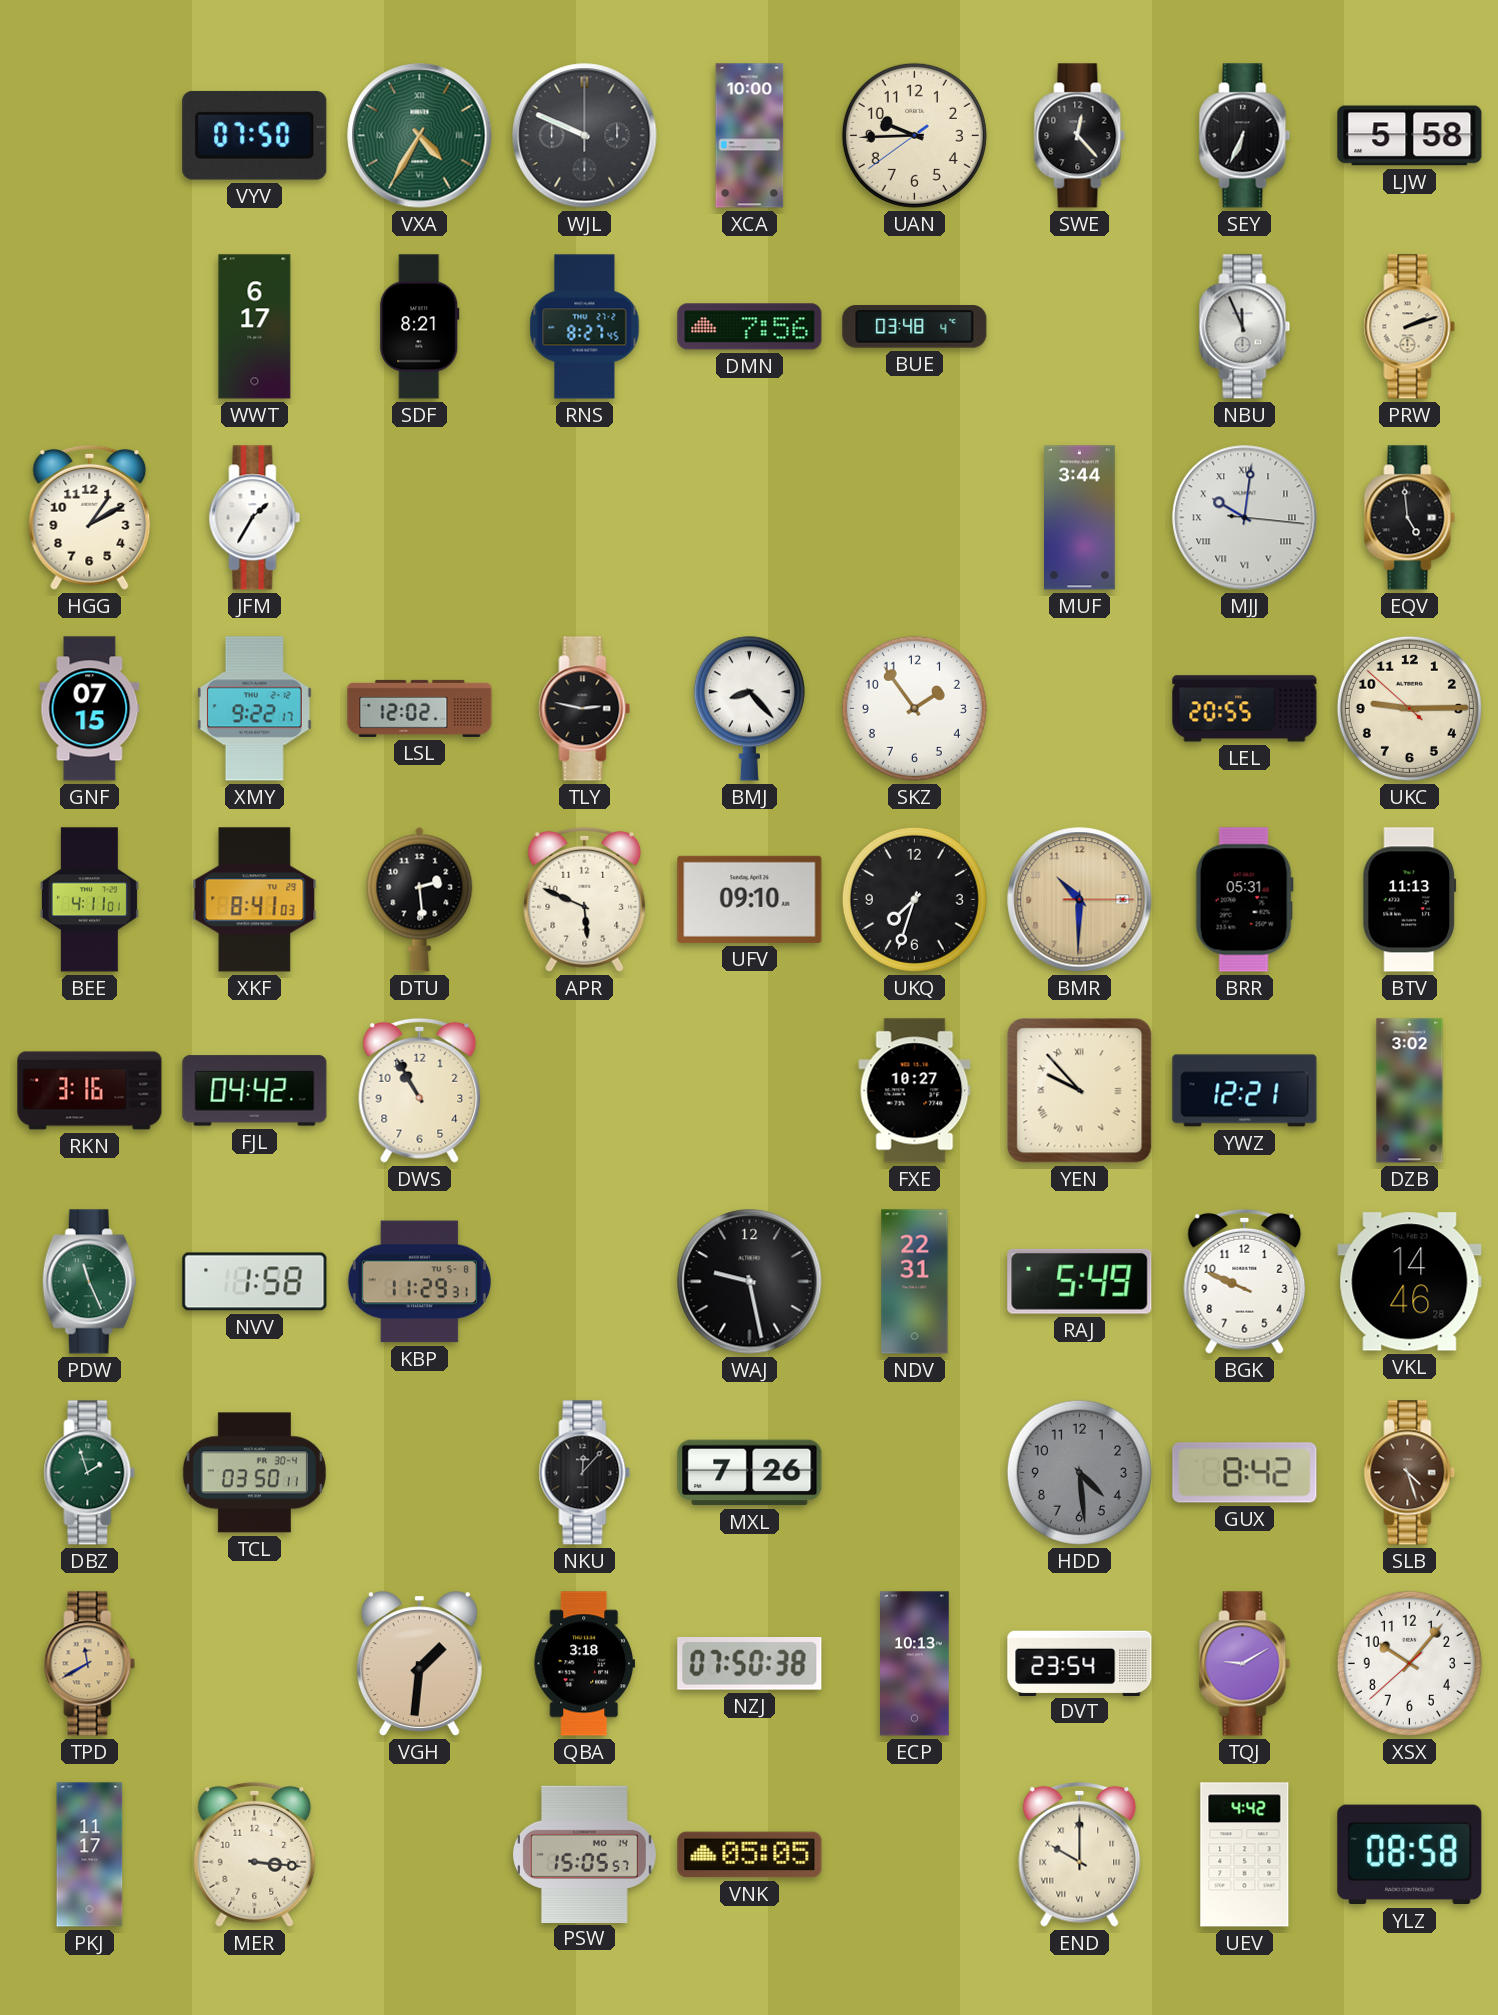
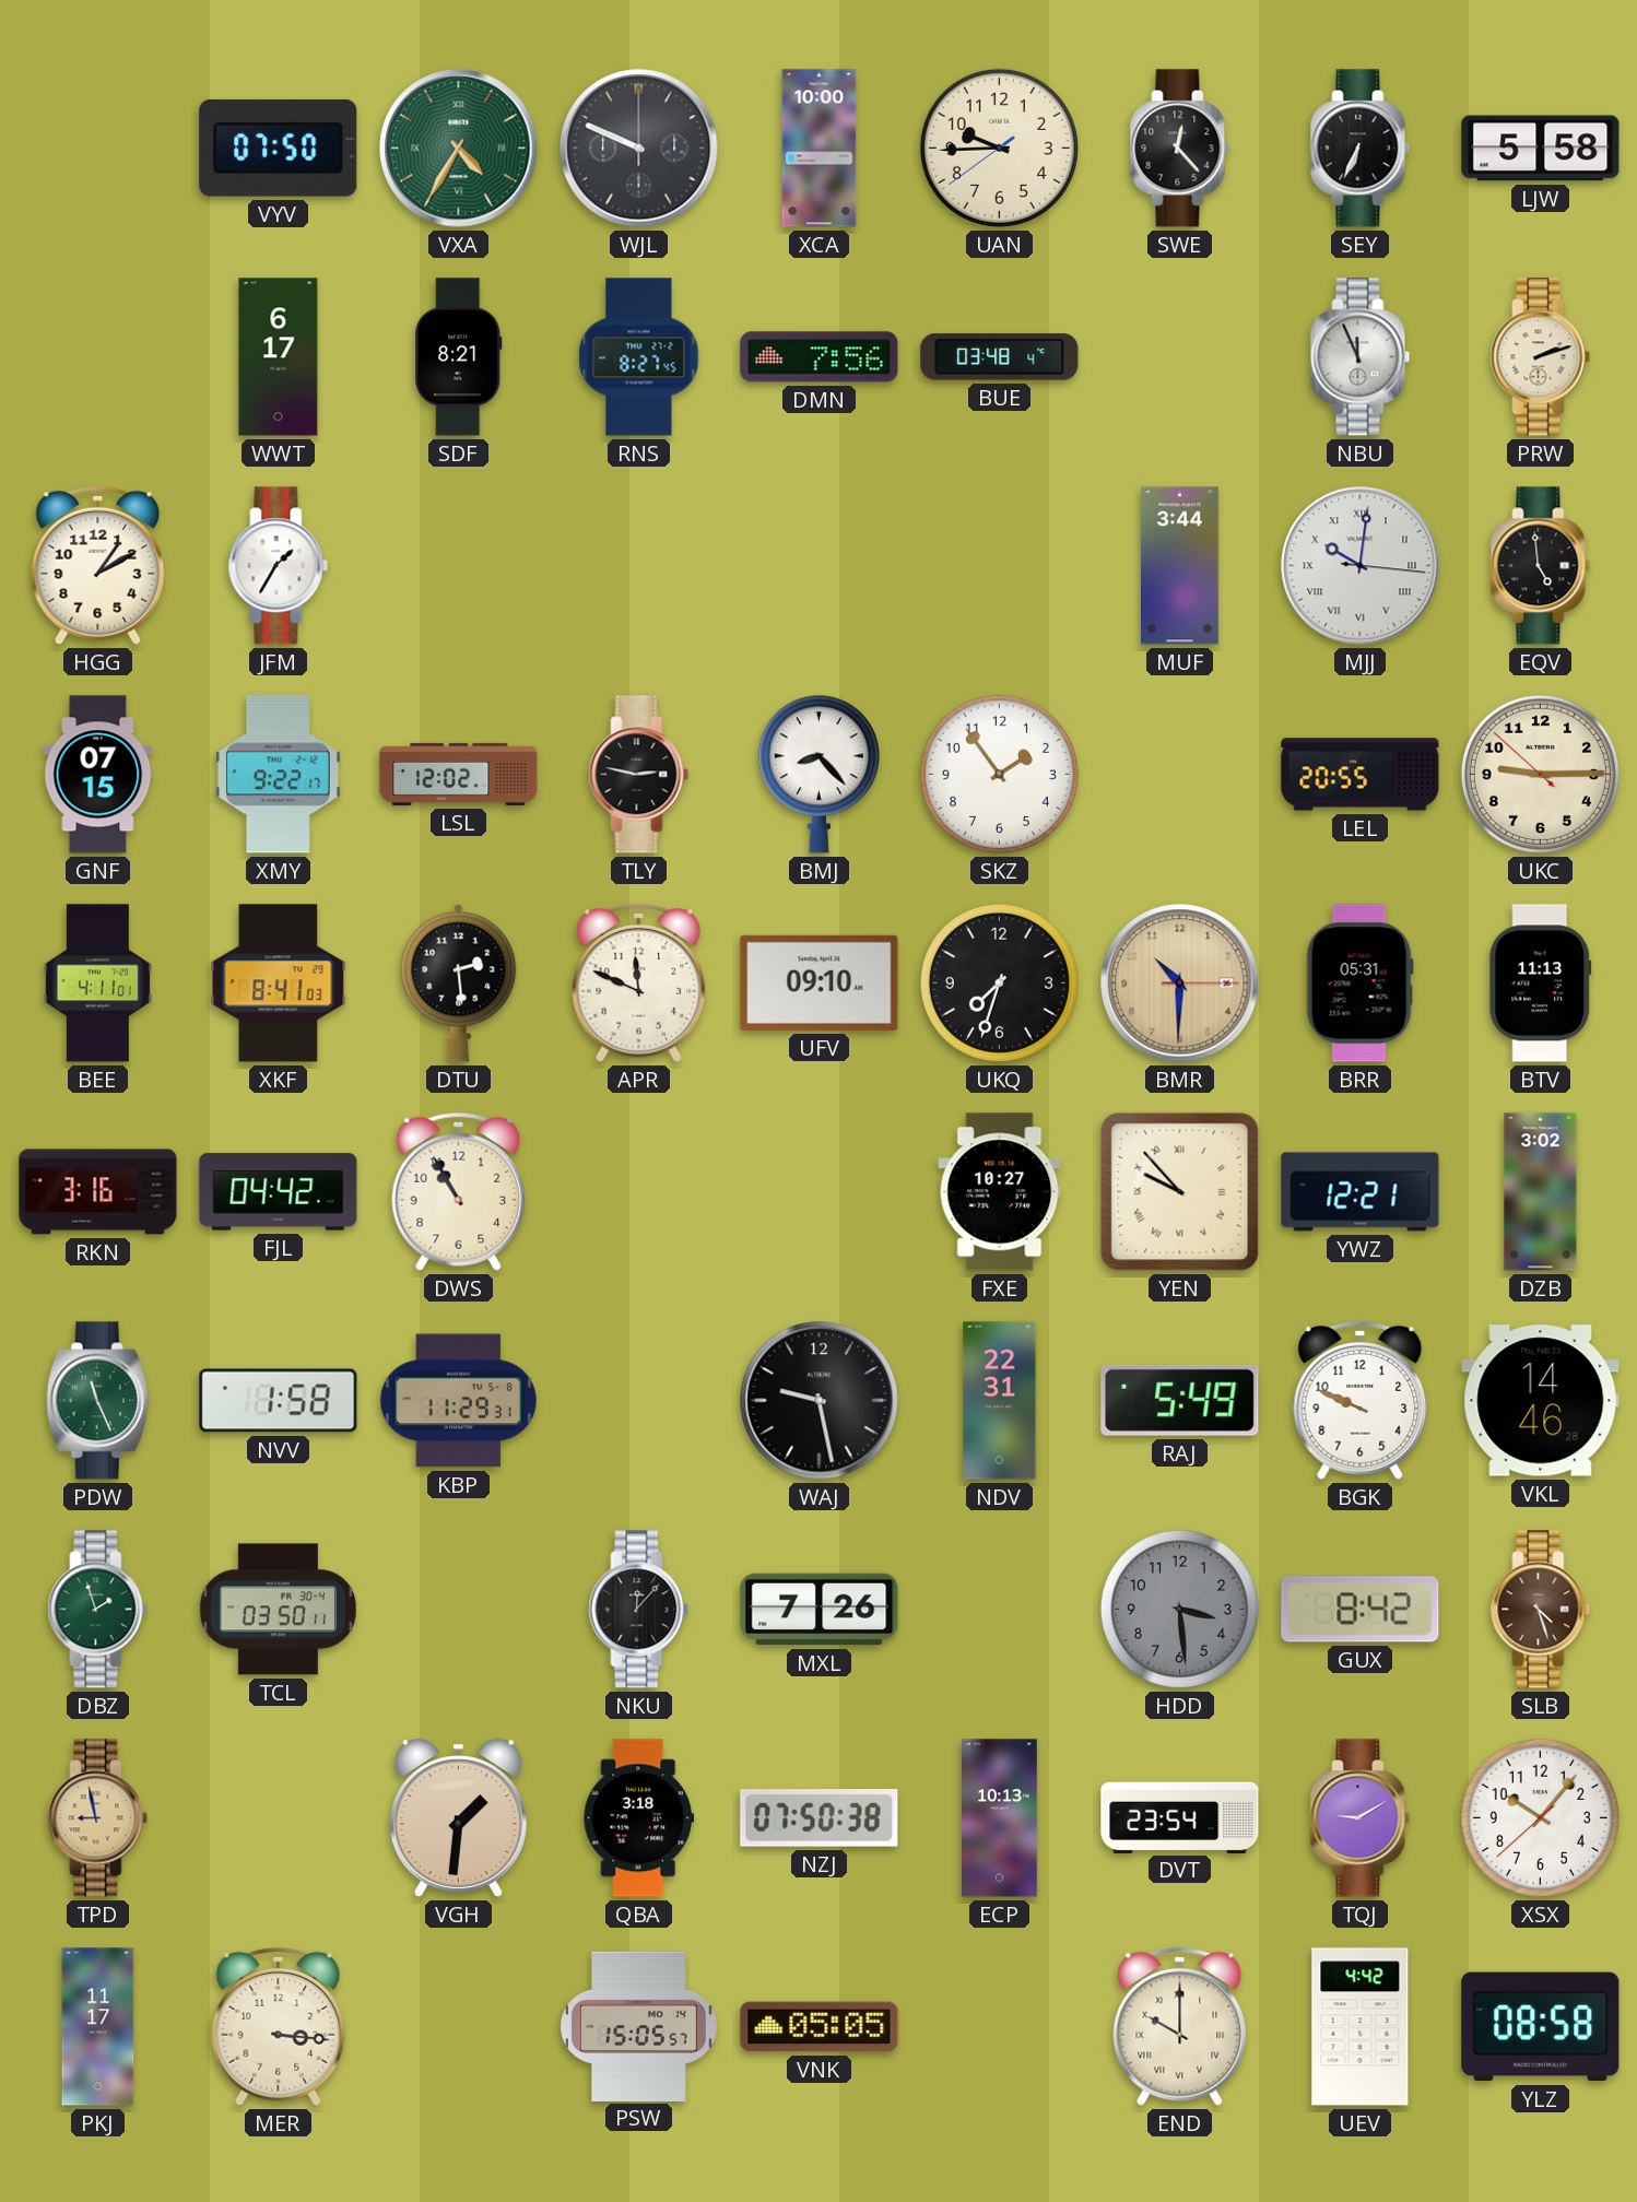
APR: 5:49 -> 11:49 (639, 982)
HDD: 4:29 -> 3:29 (1179, 1609)
TPD: 11:40 -> 8:58 (98, 1818)
